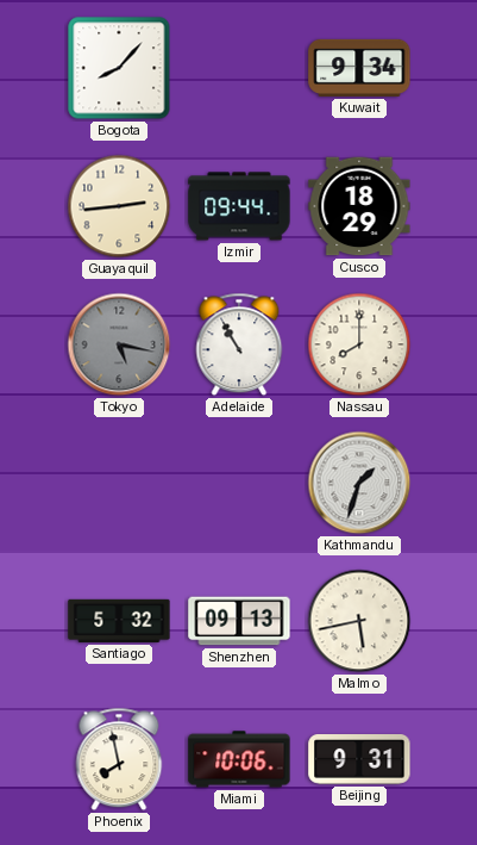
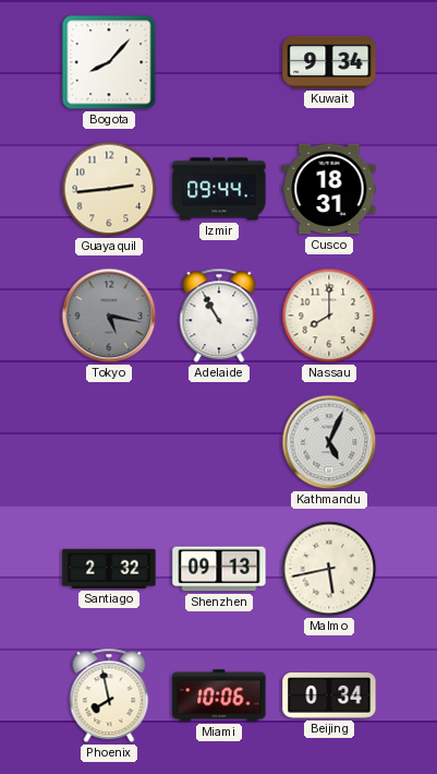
Cusco: 18:29 -> 18:31 (329, 189)
Kathmandu: 1:33 -> 5:04 (329, 442)
Santiago: 5:32 -> 2:32 (109, 569)
Beijing: 9:31 -> 0:34 (329, 696)
